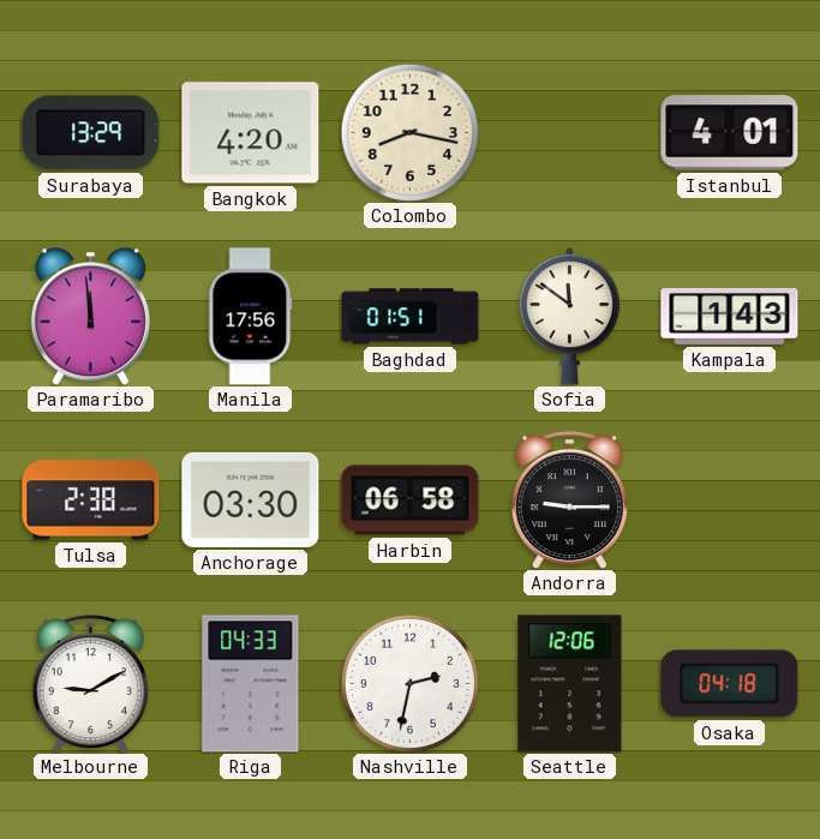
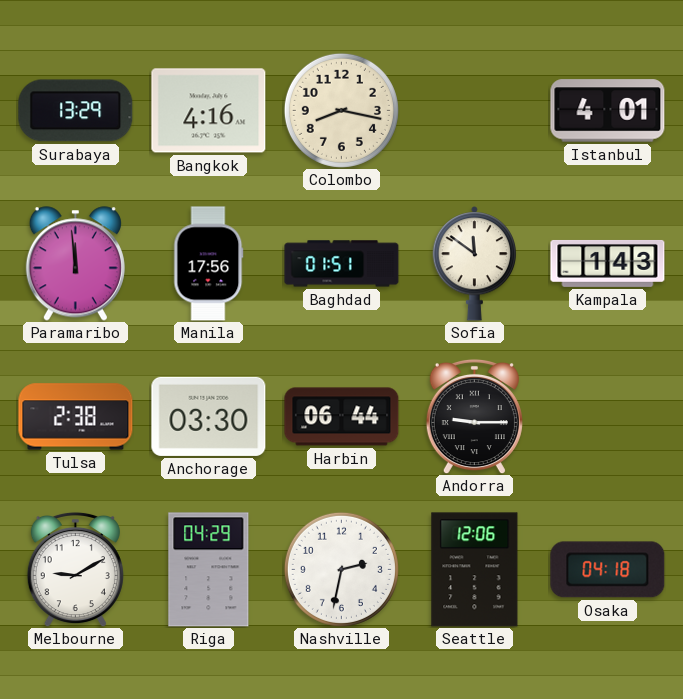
Bangkok: 4:20 -> 4:16 (209, 111)
Harbin: 06:58 -> 06:44 (342, 417)
Riga: 04:33 -> 04:29 (209, 570)
